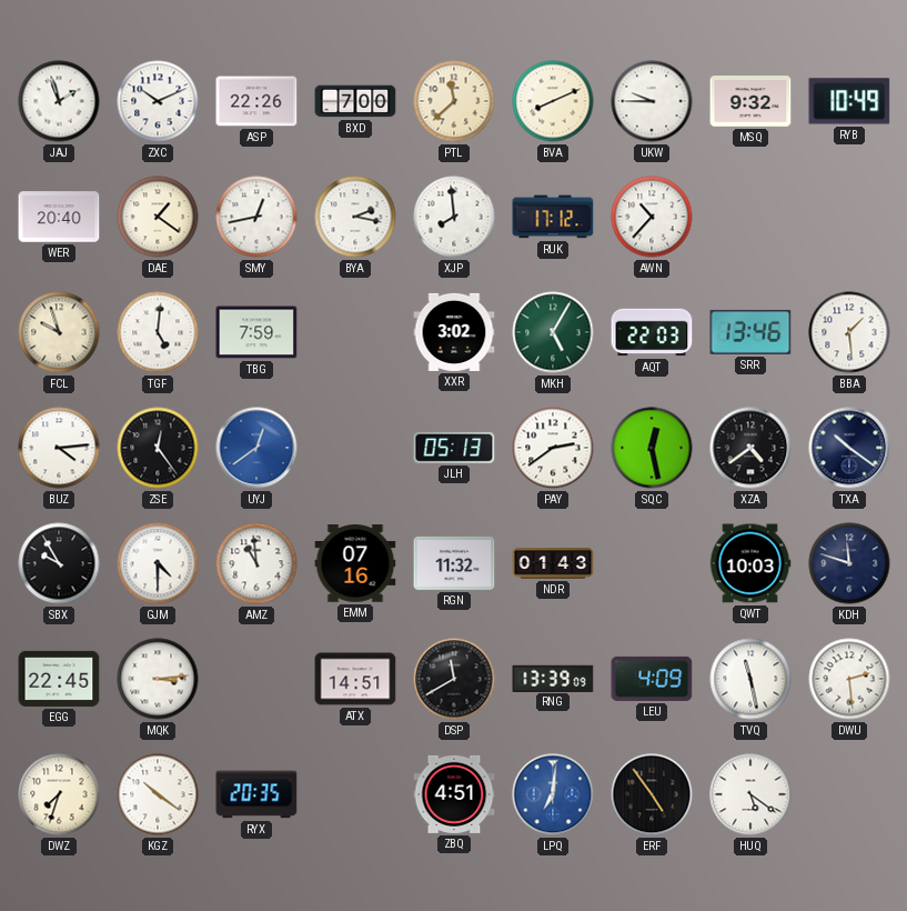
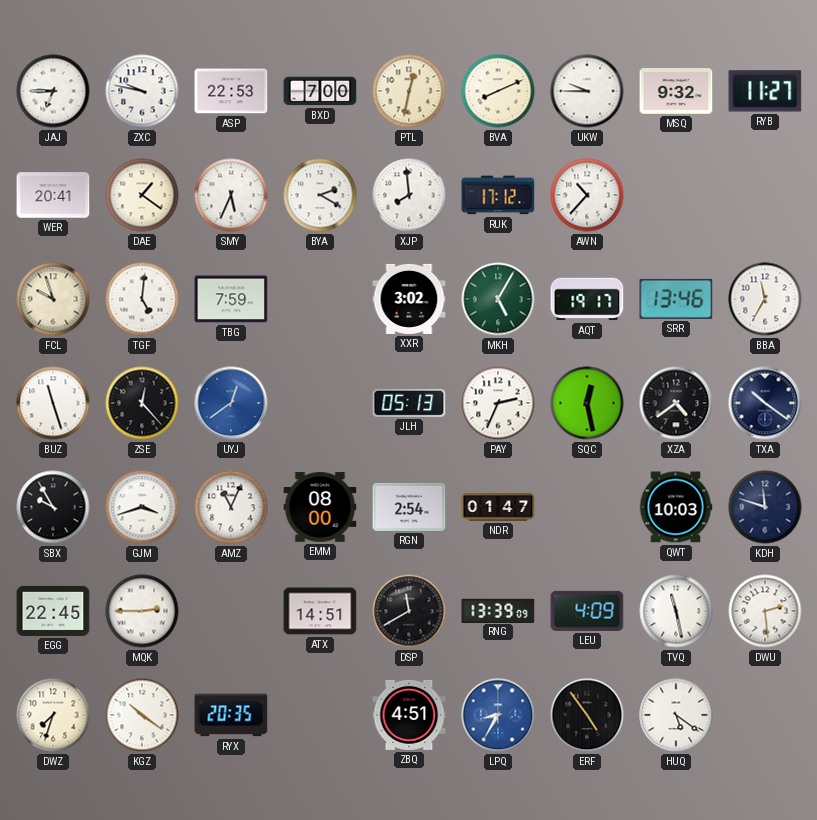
JAJ: 1:57 -> 6:45 (53, 91)
ZXC: 10:11 -> 9:47 (142, 91)
ASP: 22:26 -> 22:53 (231, 91)
PTL: 11:38 -> 12:32 (409, 91)
RYB: 10:49 -> 11:27 (765, 91)
WER: 20:40 -> 20:41 (53, 195)
SMY: 12:43 -> 5:34 (231, 195)
BYA: 2:17 -> 2:20 (320, 195)
AQT: 22:03 -> 19:17 (587, 299)
BBA: 1:29 -> 11:35 (765, 299)
BUZ: 4:14 -> 11:27 (53, 403)
ZSE: 12:24 -> 12:23 (142, 403)
PAY: 2:39 -> 2:34 (498, 403)
GJM: 4:30 -> 3:42 (142, 507)
AMZ: 10:59 -> 11:04 (231, 507)
EMM: 07:16 -> 08:00 (320, 507)
RGN: 11:32 -> 2:54 (409, 507)
NDR: 01:43 -> 01:47 (498, 507)
MQK: 3:14 -> 2:45 (142, 611)
LPQ: 7:01 -> 8:35 (498, 715)
